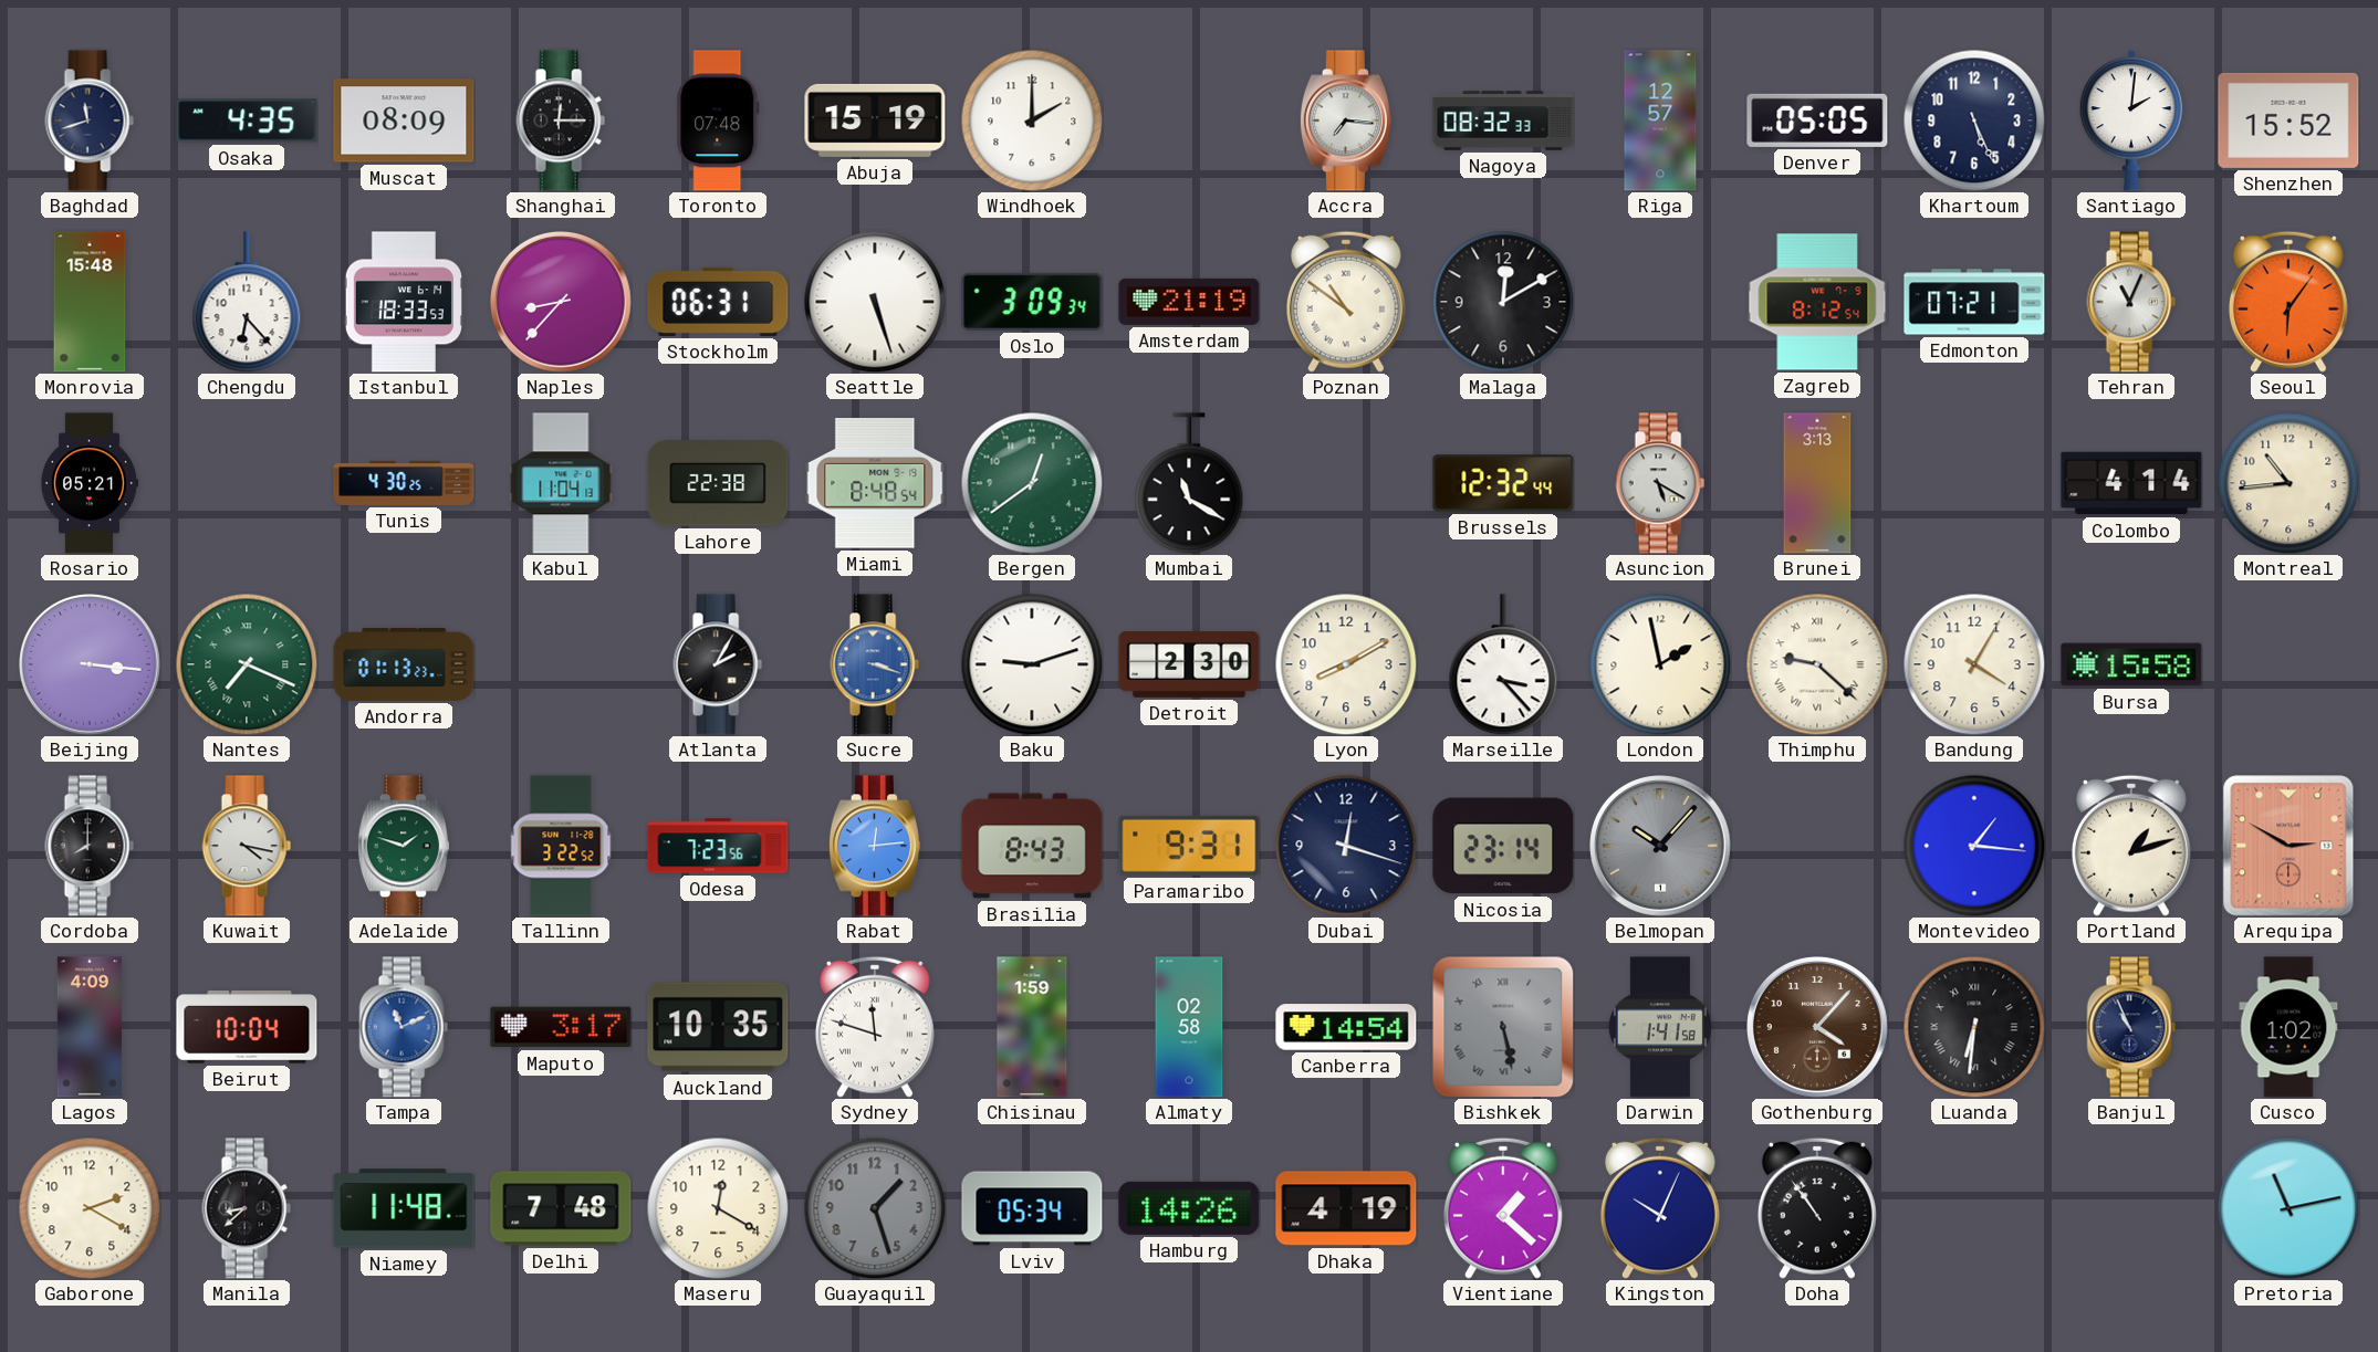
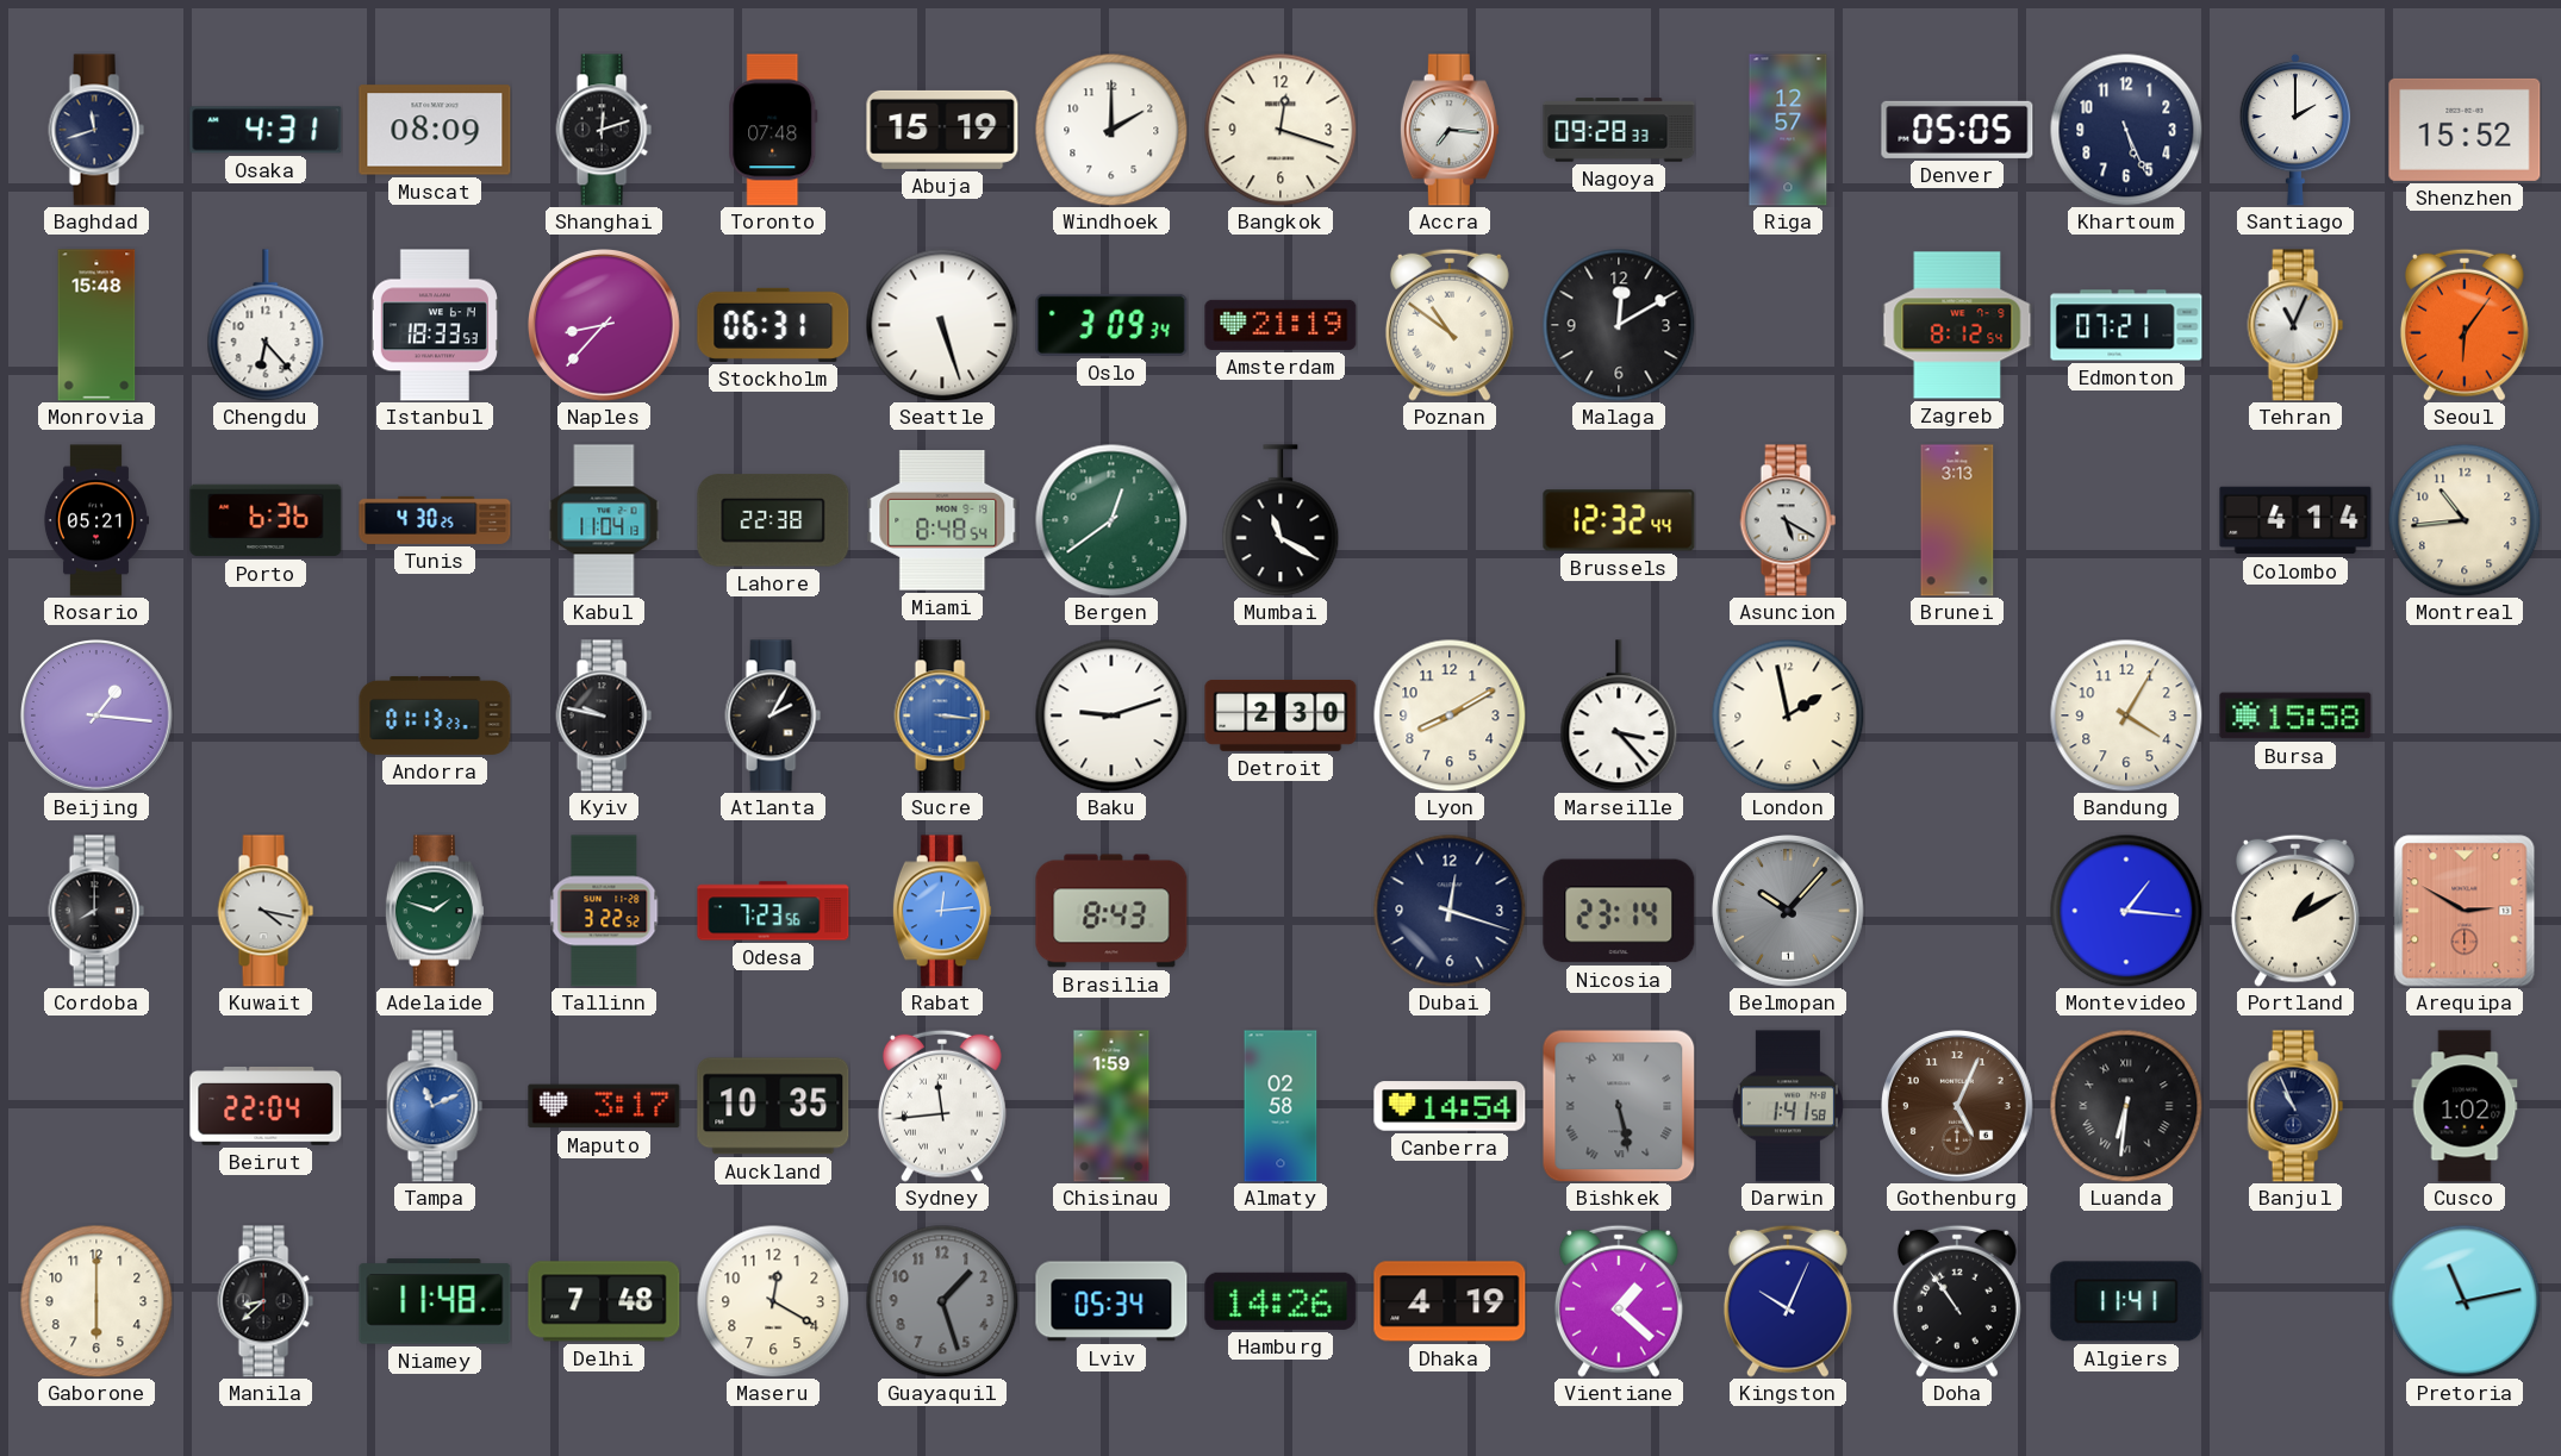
Osaka: 4:35 -> 4:31 (266, 130)
Shanghai: 12:15 -> 12:12 (604, 130)
Bangkok: none -> 12:18 (1280, 130)
Nagoya: 08:32 -> 09:28 (1619, 130)
Santiago: 2:01 -> 2:00 (2295, 130)
Porto: none -> 6:36 (266, 520)
Beijing: 3:16 -> 1:16 (98, 717)
Nantes: 7:19 -> none (247, 664)
Kyiv: none -> 9:47 (604, 715)
Sucre: 3:18 -> 3:16 (942, 715)
Thimphu: 9:22 -> none (1817, 664)
Paramaribo: 9:31 -> none (1189, 846)
Portland: 1:12 -> 1:10 (2295, 911)
Lagos: 4:09 -> none (90, 1027)
Beirut: 10:04 -> 22:04 (266, 1107)
Sydney: 11:48 -> 11:44 (942, 1106)
Gothenburg: 4:07 -> 5:04 (1958, 1107)
Gaborone: 2:20 -> 6:00 (96, 1301)
Algiers: none -> 11:41 (2126, 1301)
